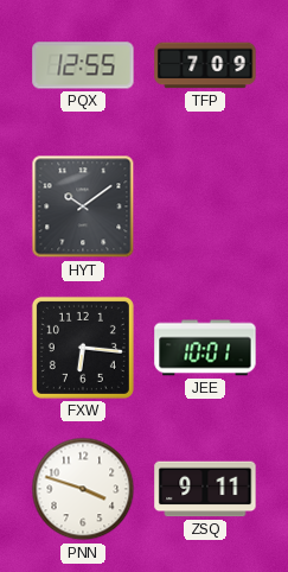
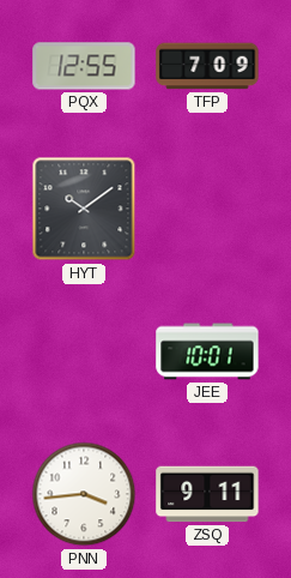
FXW: 6:16 -> none (83, 348)
PNN: 3:48 -> 3:44 (84, 494)
